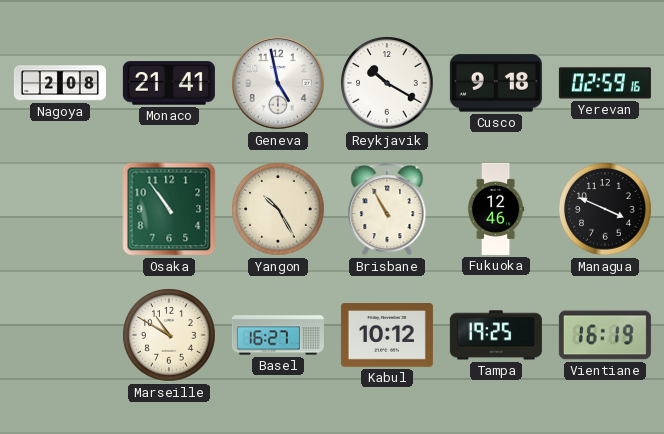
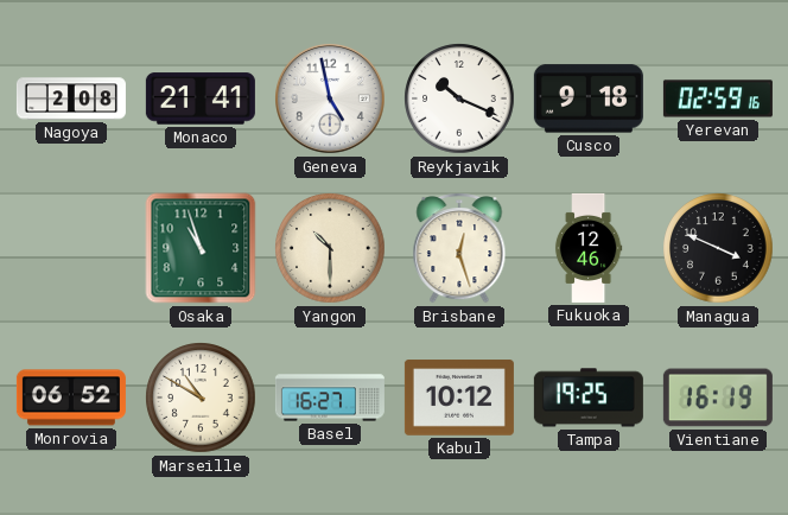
Reykjavik: 10:20 -> 10:19 (459, 98)
Osaka: 10:54 -> 10:57 (201, 248)
Yangon: 10:25 -> 10:30 (330, 248)
Brisbane: 10:55 -> 12:27 (459, 248)
Monrovia: none -> 06:52 (71, 398)
